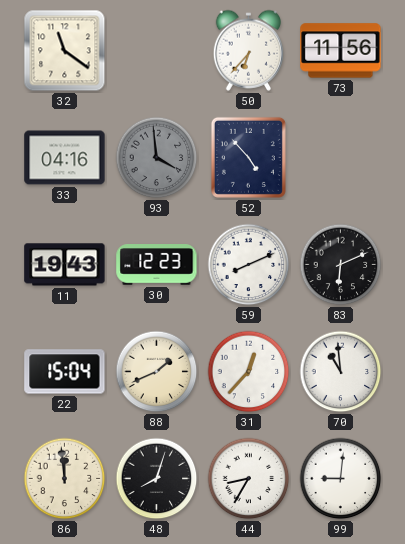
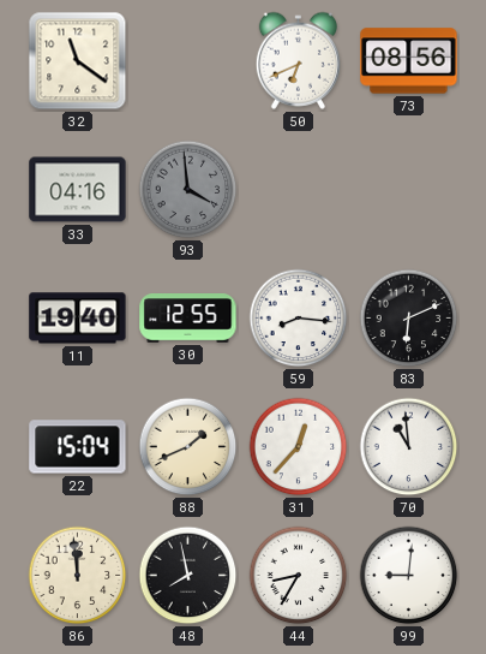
50: 6:37 -> 6:41 (298, 60)
73: 11:56 -> 08:56 (409, 61)
52: 4:53 -> none (248, 157)
11: 19:43 -> 19:40 (78, 319)
30: 12:23 -> 12:55 (188, 319)
59: 8:11 -> 8:16 (299, 319)
48: 8:03 -> 7:58 (188, 576)
